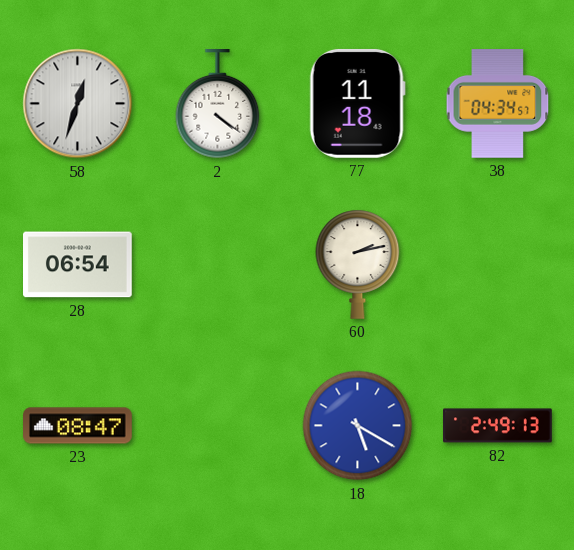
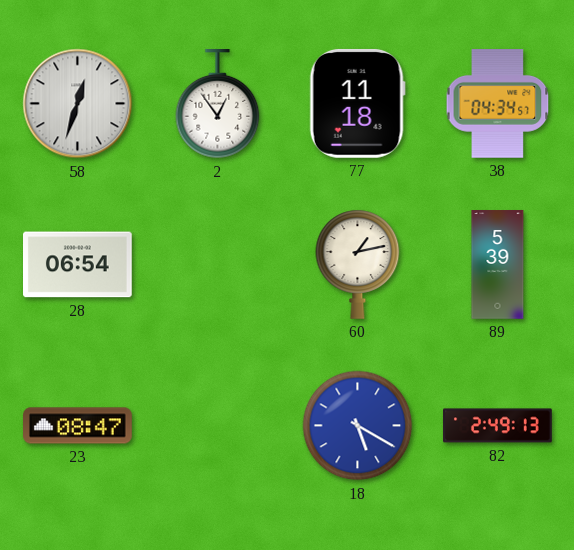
2: 4:21 -> 12:54 (218, 105)
60: 2:13 -> 1:13 (358, 264)
89: none -> 5:39 (498, 265)
